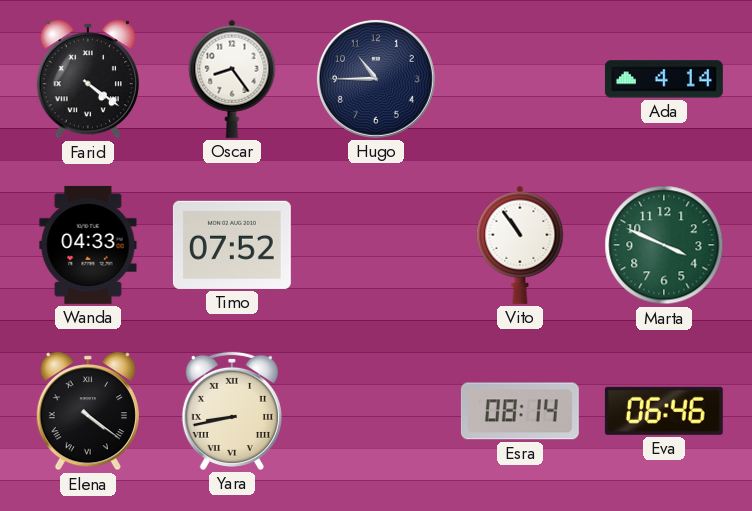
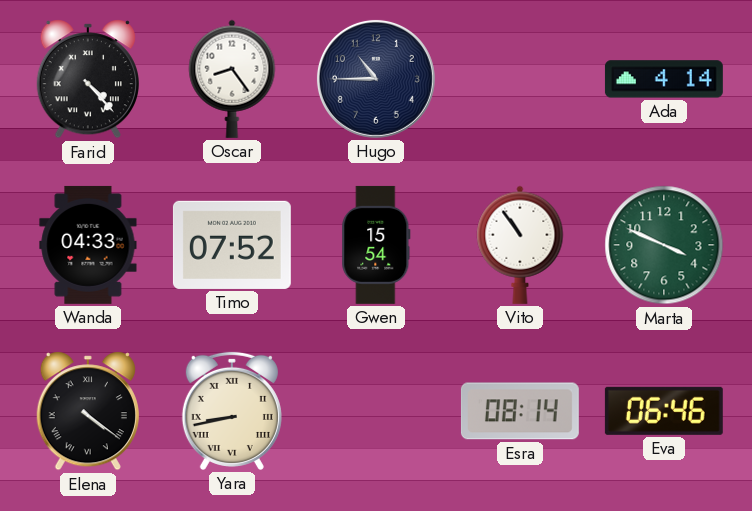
Farid: 4:21 -> 4:23 (88, 79)
Gwen: none -> 15:54 (376, 245)
